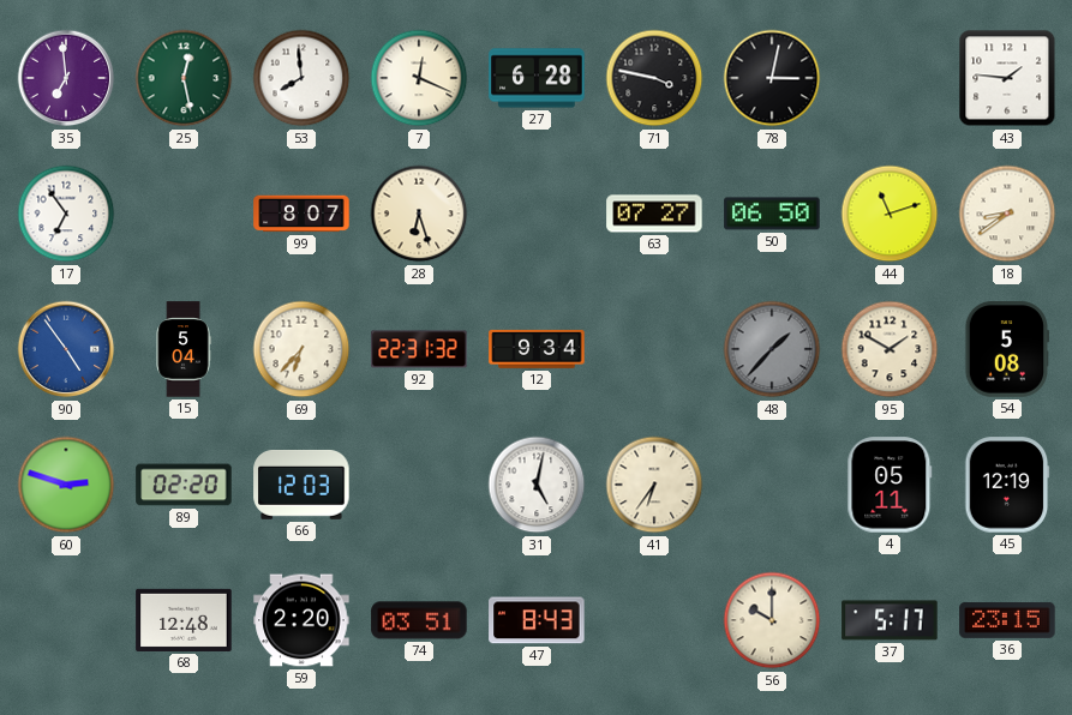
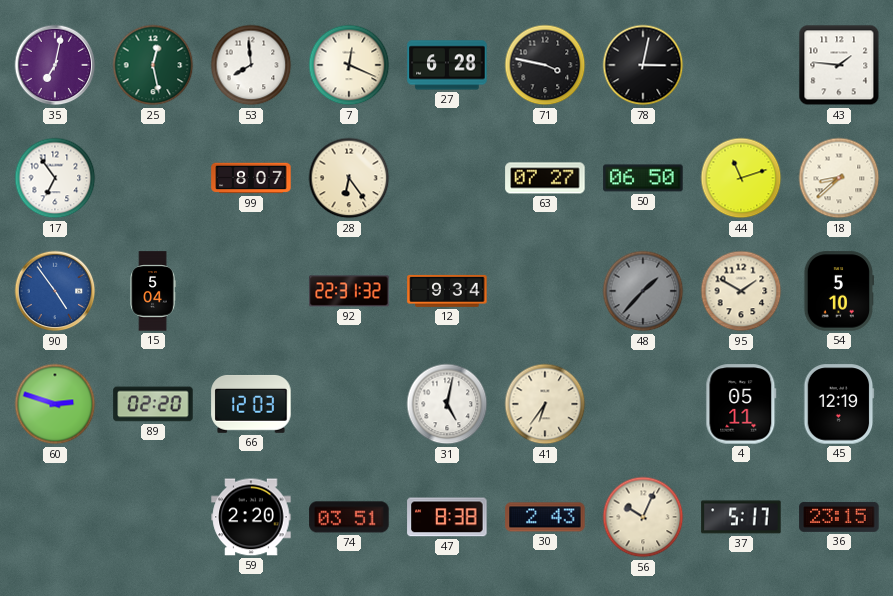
35: 6:59 -> 7:02 (55, 65)
28: 6:27 -> 6:24 (349, 178)
18: 8:39 -> 8:38 (839, 178)
69: 6:37 -> none (301, 349)
54: 5:08 -> 5:10 (838, 291)
68: 12:48 -> none (184, 620)
47: 8:43 -> 8:38 (447, 517)
30: none -> 2:43 (545, 517)
56: 10:00 -> 10:04 (643, 517)
